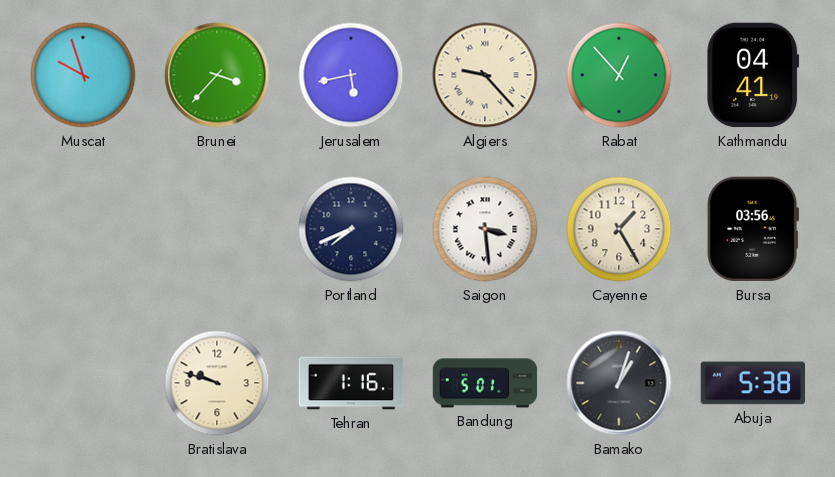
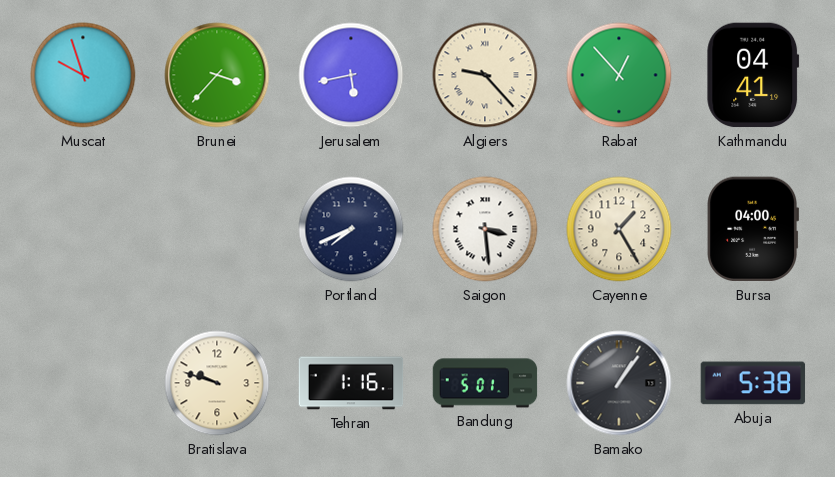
Bursa: 03:56 -> 04:00 (752, 229)
Bamako: 1:03 -> 1:06 (619, 383)
